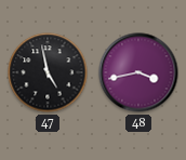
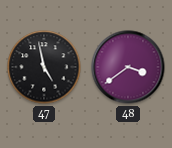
48: 3:43 -> 3:39 (128, 67)
